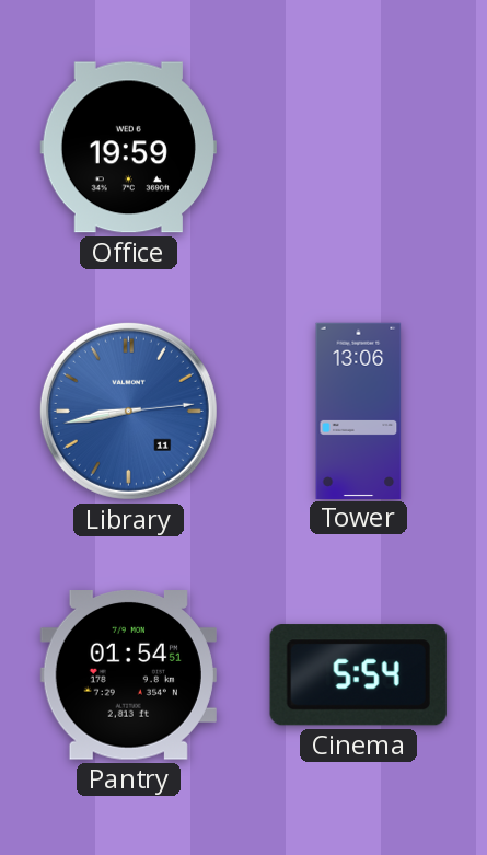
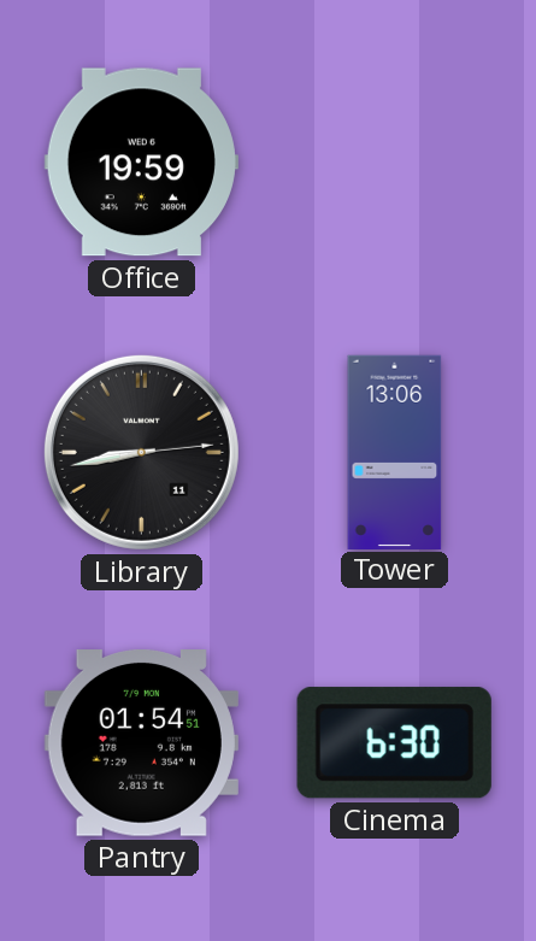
Library dial: blue -> black (141, 452)
Cinema: 5:54 -> 6:30 (394, 743)
